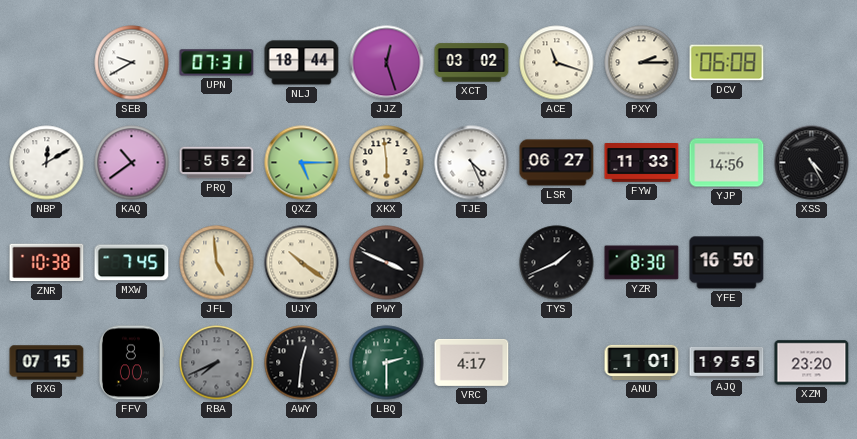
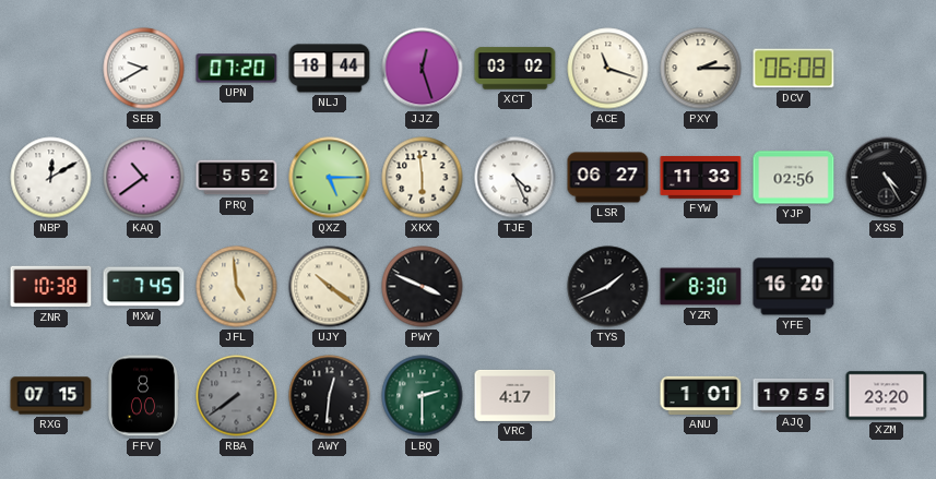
UPN: 07:31 -> 07:20 (237, 69)
YJP: 14:56 -> 02:56 (794, 178)
YFE: 16:50 -> 16:20 (794, 287)
RBA: 7:41 -> 7:39 (237, 396)
